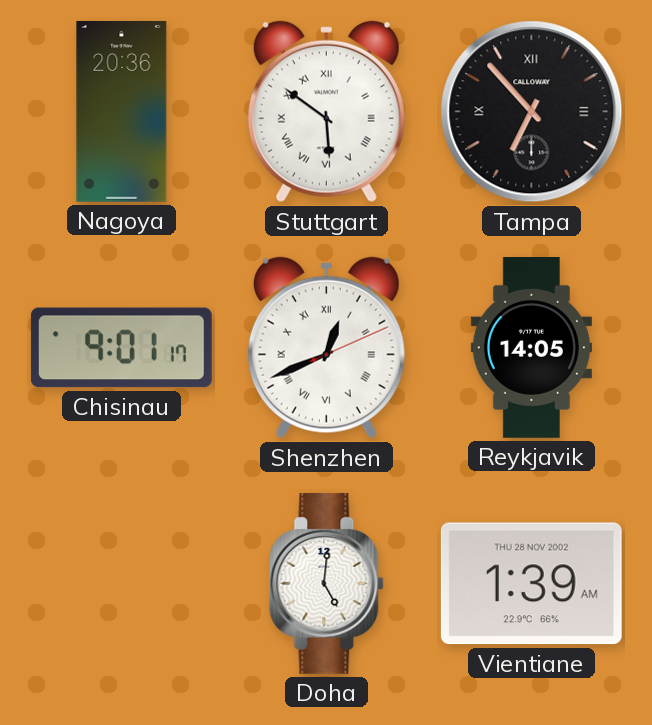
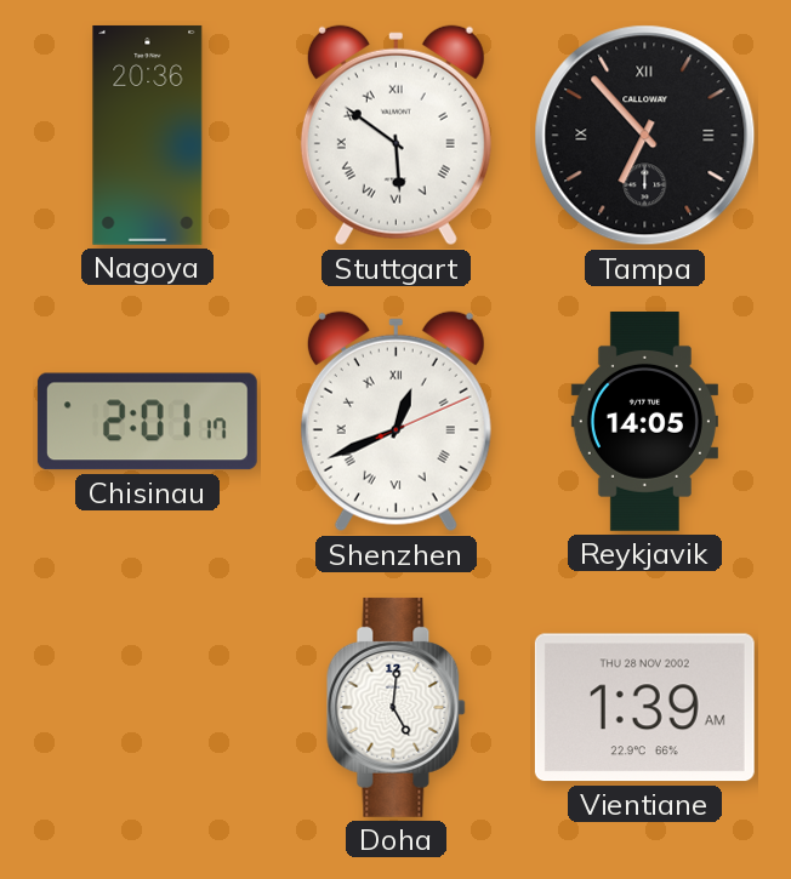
Chisinau: 9:01 -> 2:01 (147, 422)
